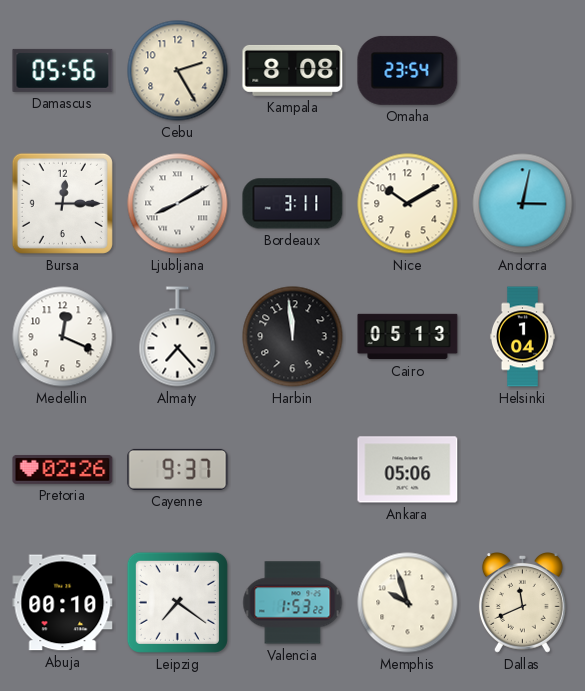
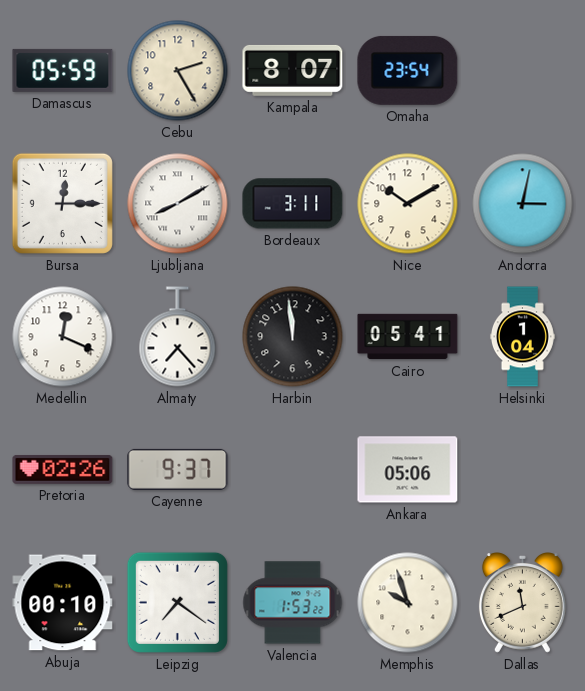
Damascus: 05:56 -> 05:59 (63, 70)
Kampala: 8:08 -> 8:07 (293, 70)
Cairo: 05:13 -> 05:41 (408, 337)
